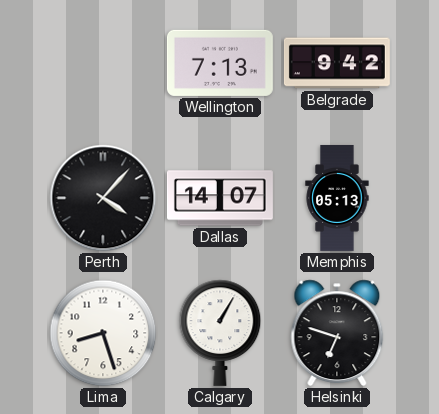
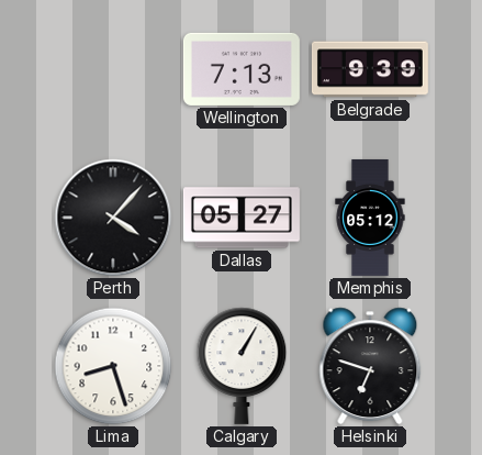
Belgrade: 9:42 -> 9:39 (370, 69)
Dallas: 14:07 -> 05:27 (242, 218)
Memphis: 05:13 -> 05:12 (370, 218)
